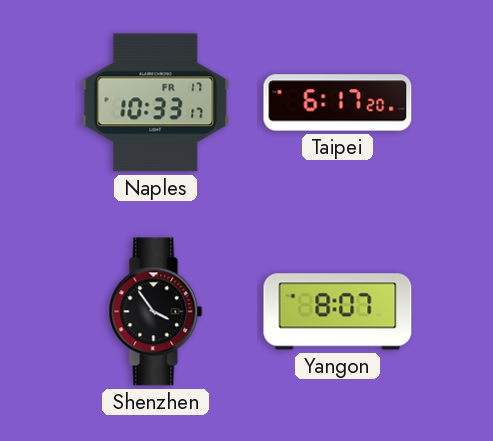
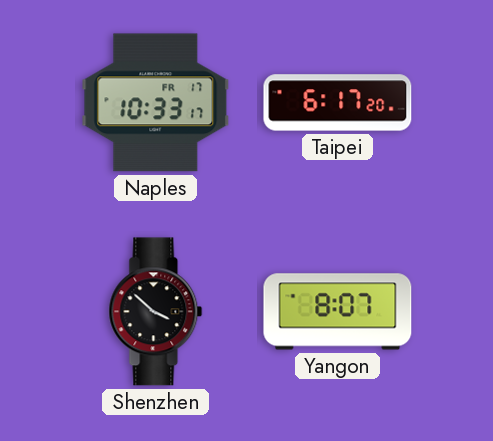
Shenzhen: 3:54 -> 3:52 (156, 312)
